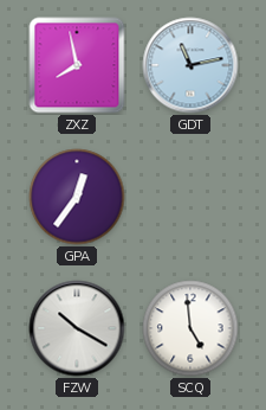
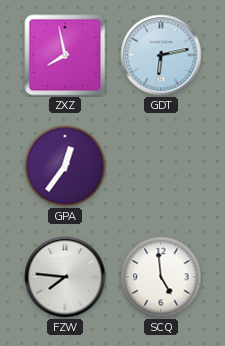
GDT: 11:13 -> 6:13 (161, 55)
FZW: 10:20 -> 7:46 (65, 277)
